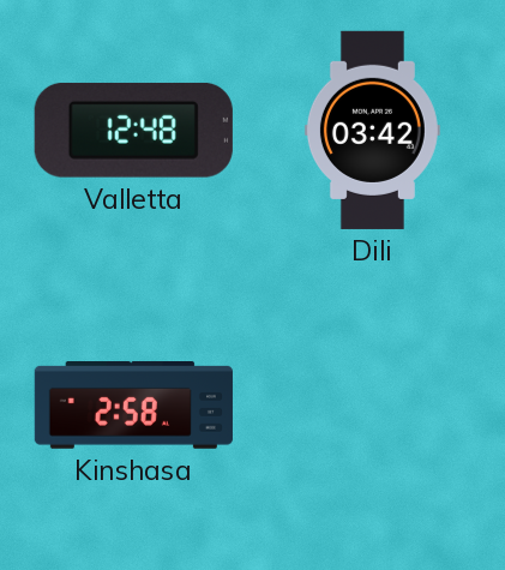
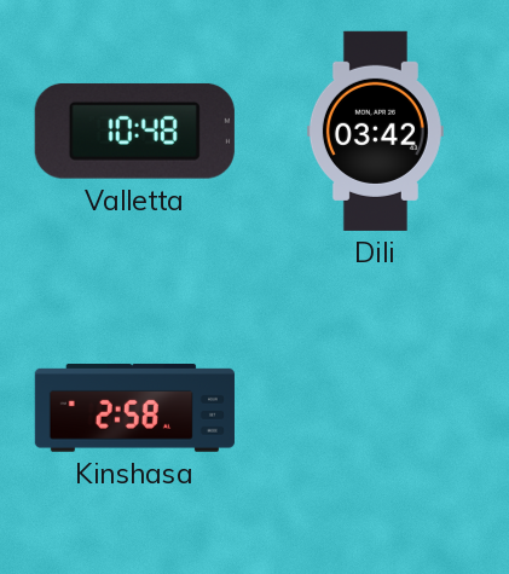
Valletta: 12:48 -> 10:48 (134, 131)
